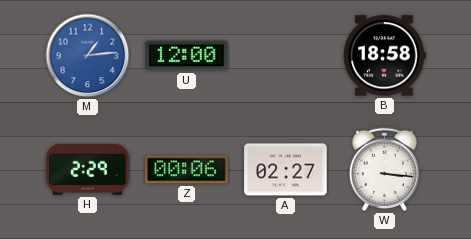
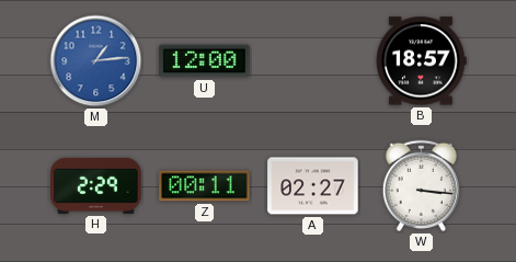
B: 18:58 -> 18:57 (422, 61)
Z: 00:06 -> 00:11 (205, 186)
